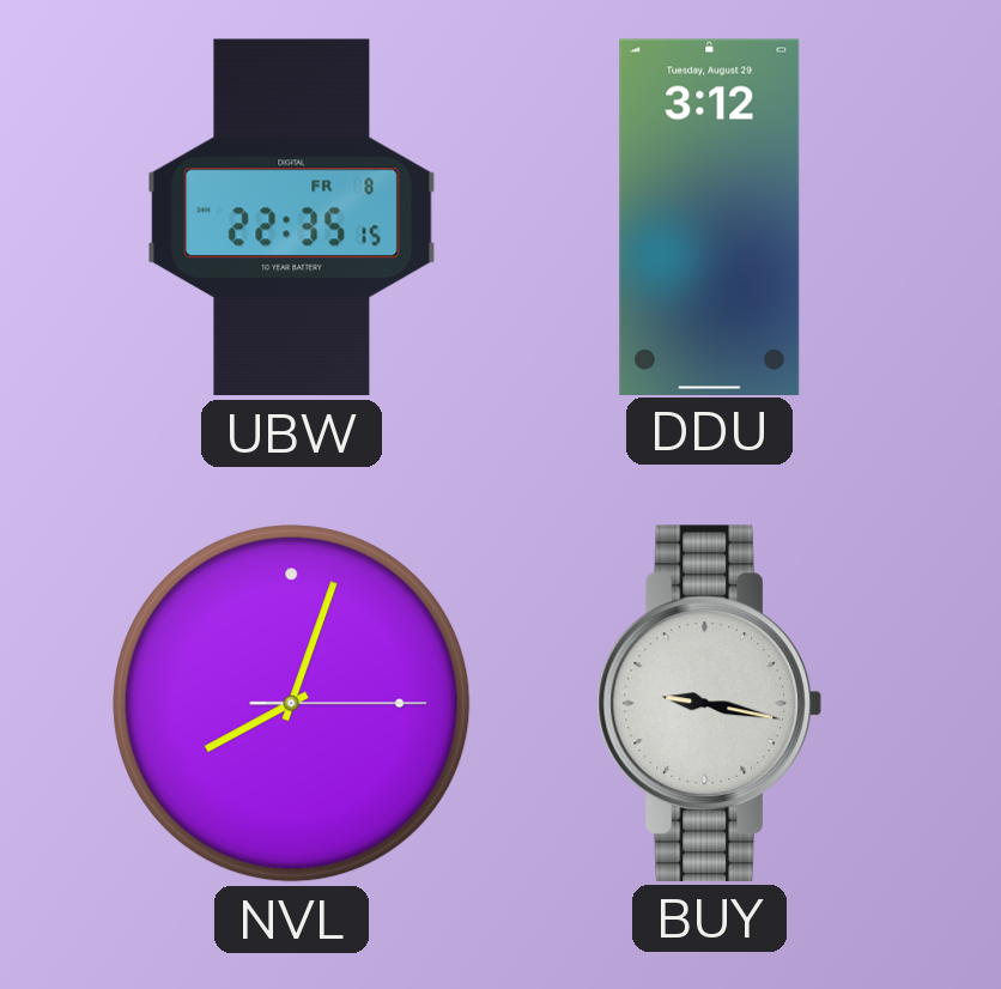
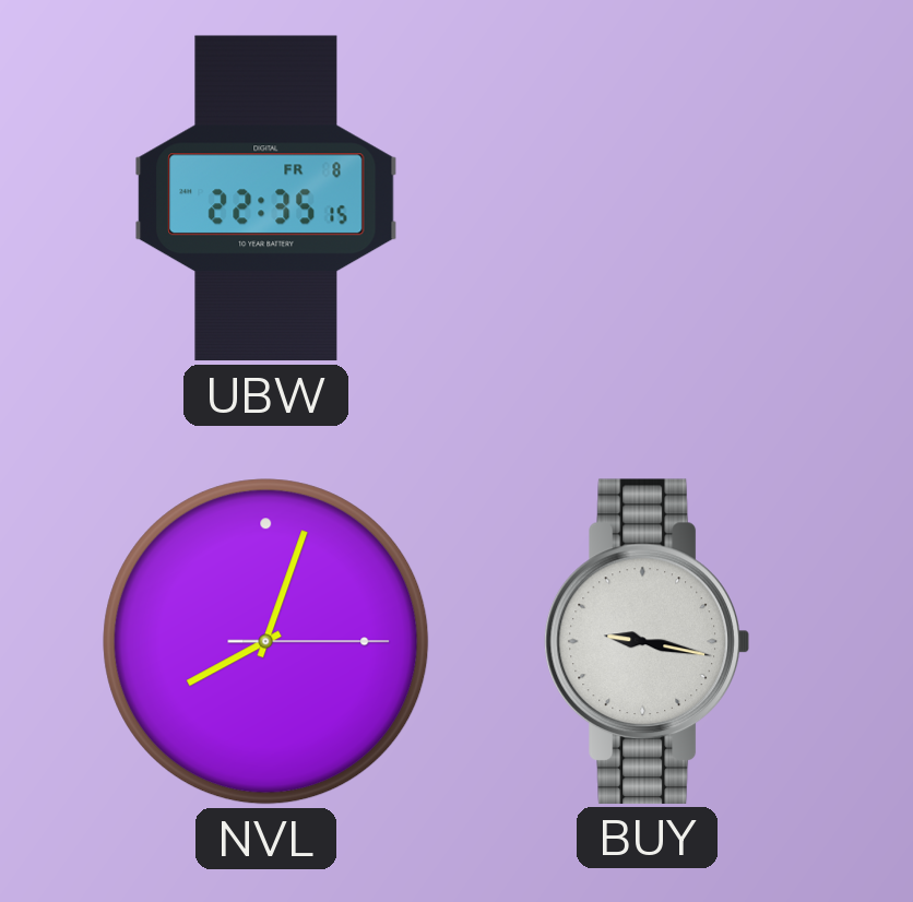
DDU: 3:12 -> none (710, 217)
